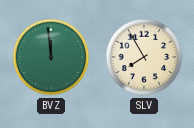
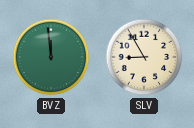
SLV: 7:55 -> 8:55 (144, 57)
